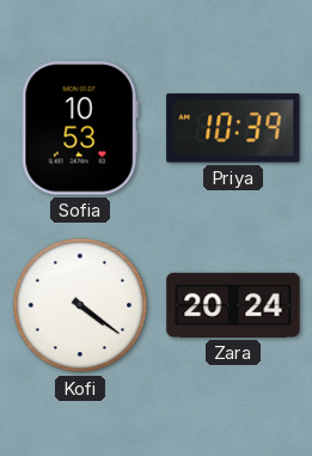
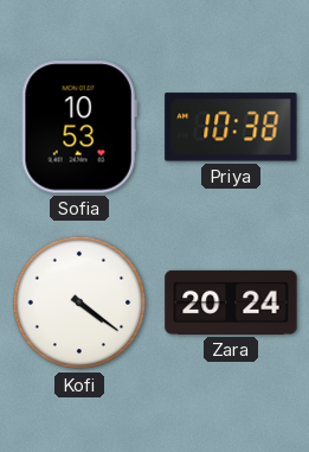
Priya: 10:39 -> 10:38 (231, 127)
